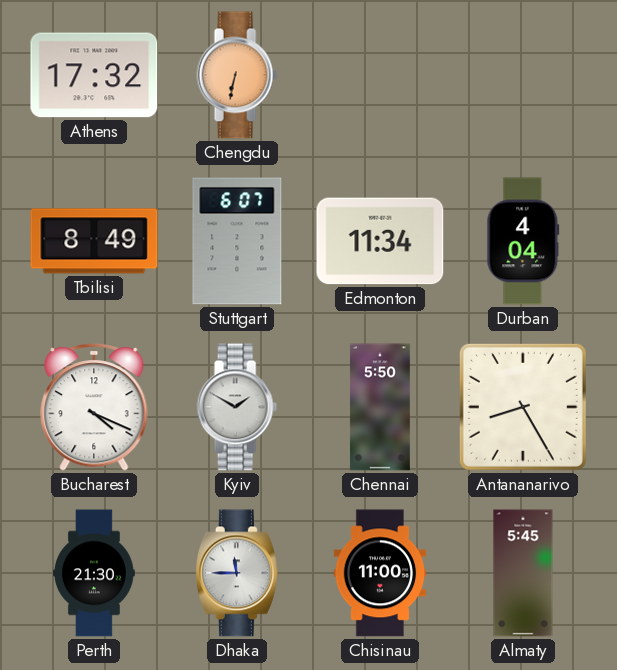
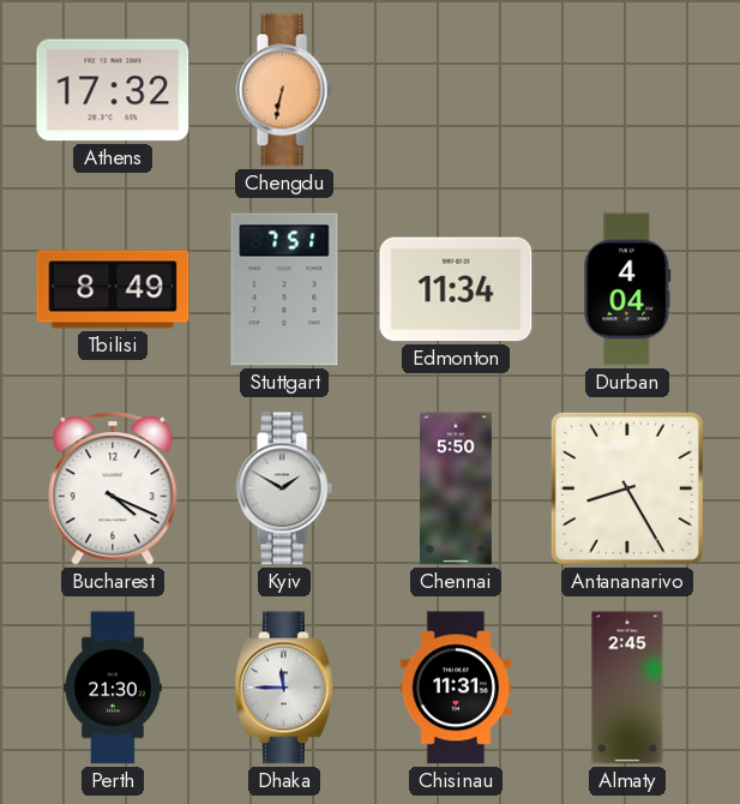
Stuttgart: 6:07 -> 7:51 (284, 289)
Chisinau: 11:00 -> 11:31 (456, 688)
Almaty: 5:45 -> 2:45 (627, 688)
